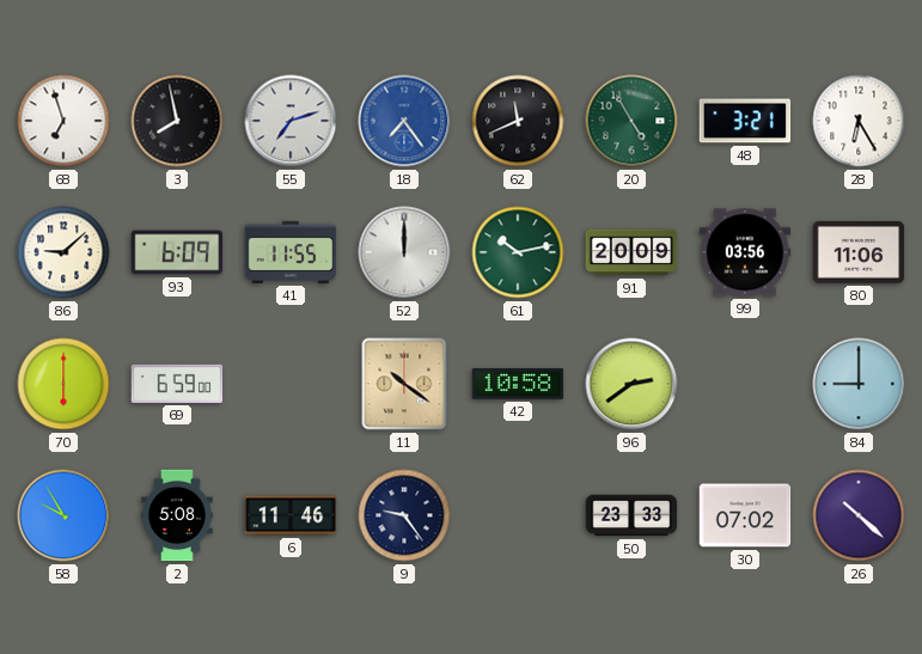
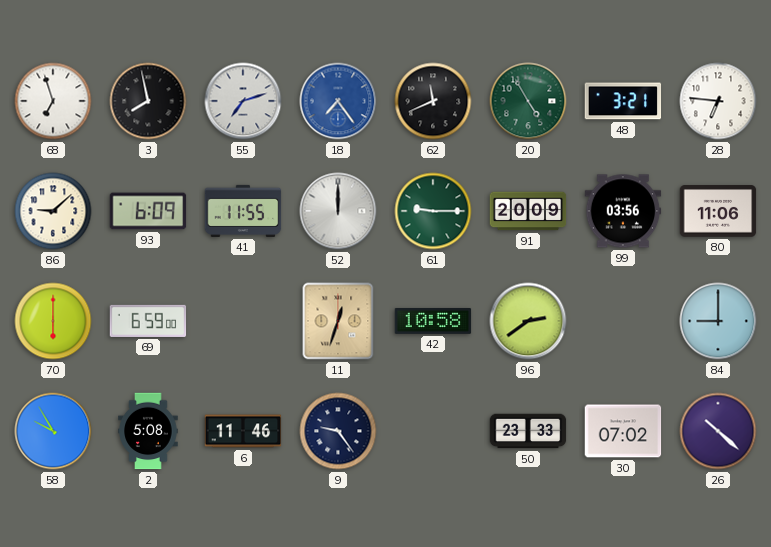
28: 6:25 -> 6:46 (718, 101)
61: 10:13 -> 9:15 (433, 211)
11: 10:21 -> 12:33 (338, 321)
